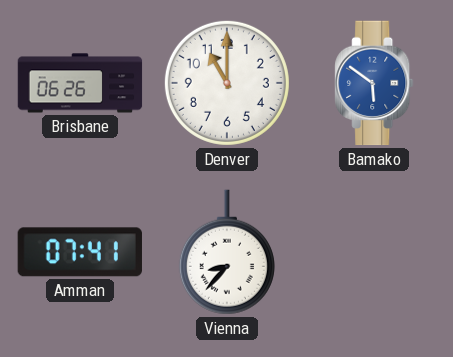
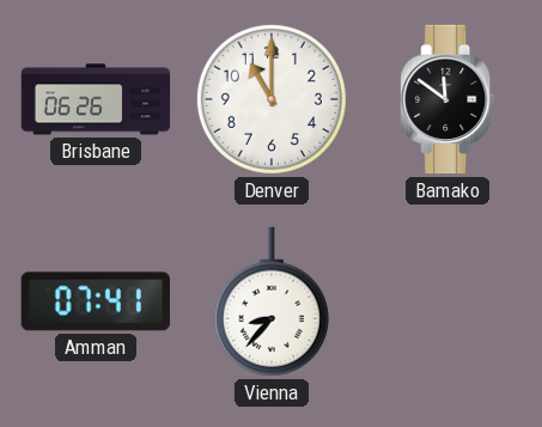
Bamako: 5:51 -> 11:51 (447, 99)
Bamako dial: blue -> black (447, 99)
